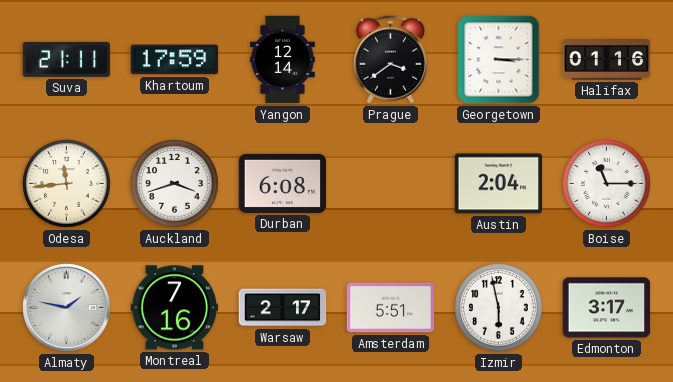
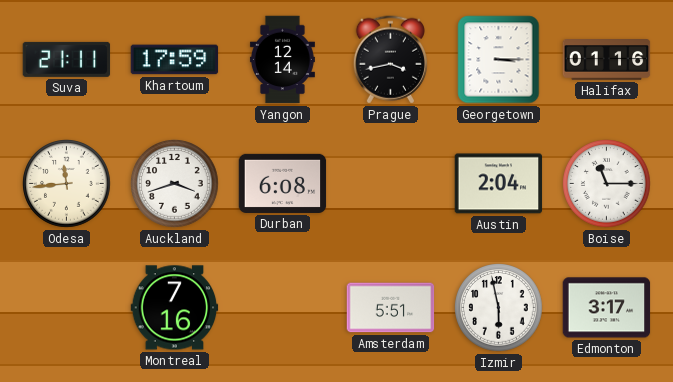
Prague: 3:39 -> 3:43 (390, 60)
Almaty: 1:47 -> none (67, 308)
Warsaw: 2:17 -> none (283, 308)
